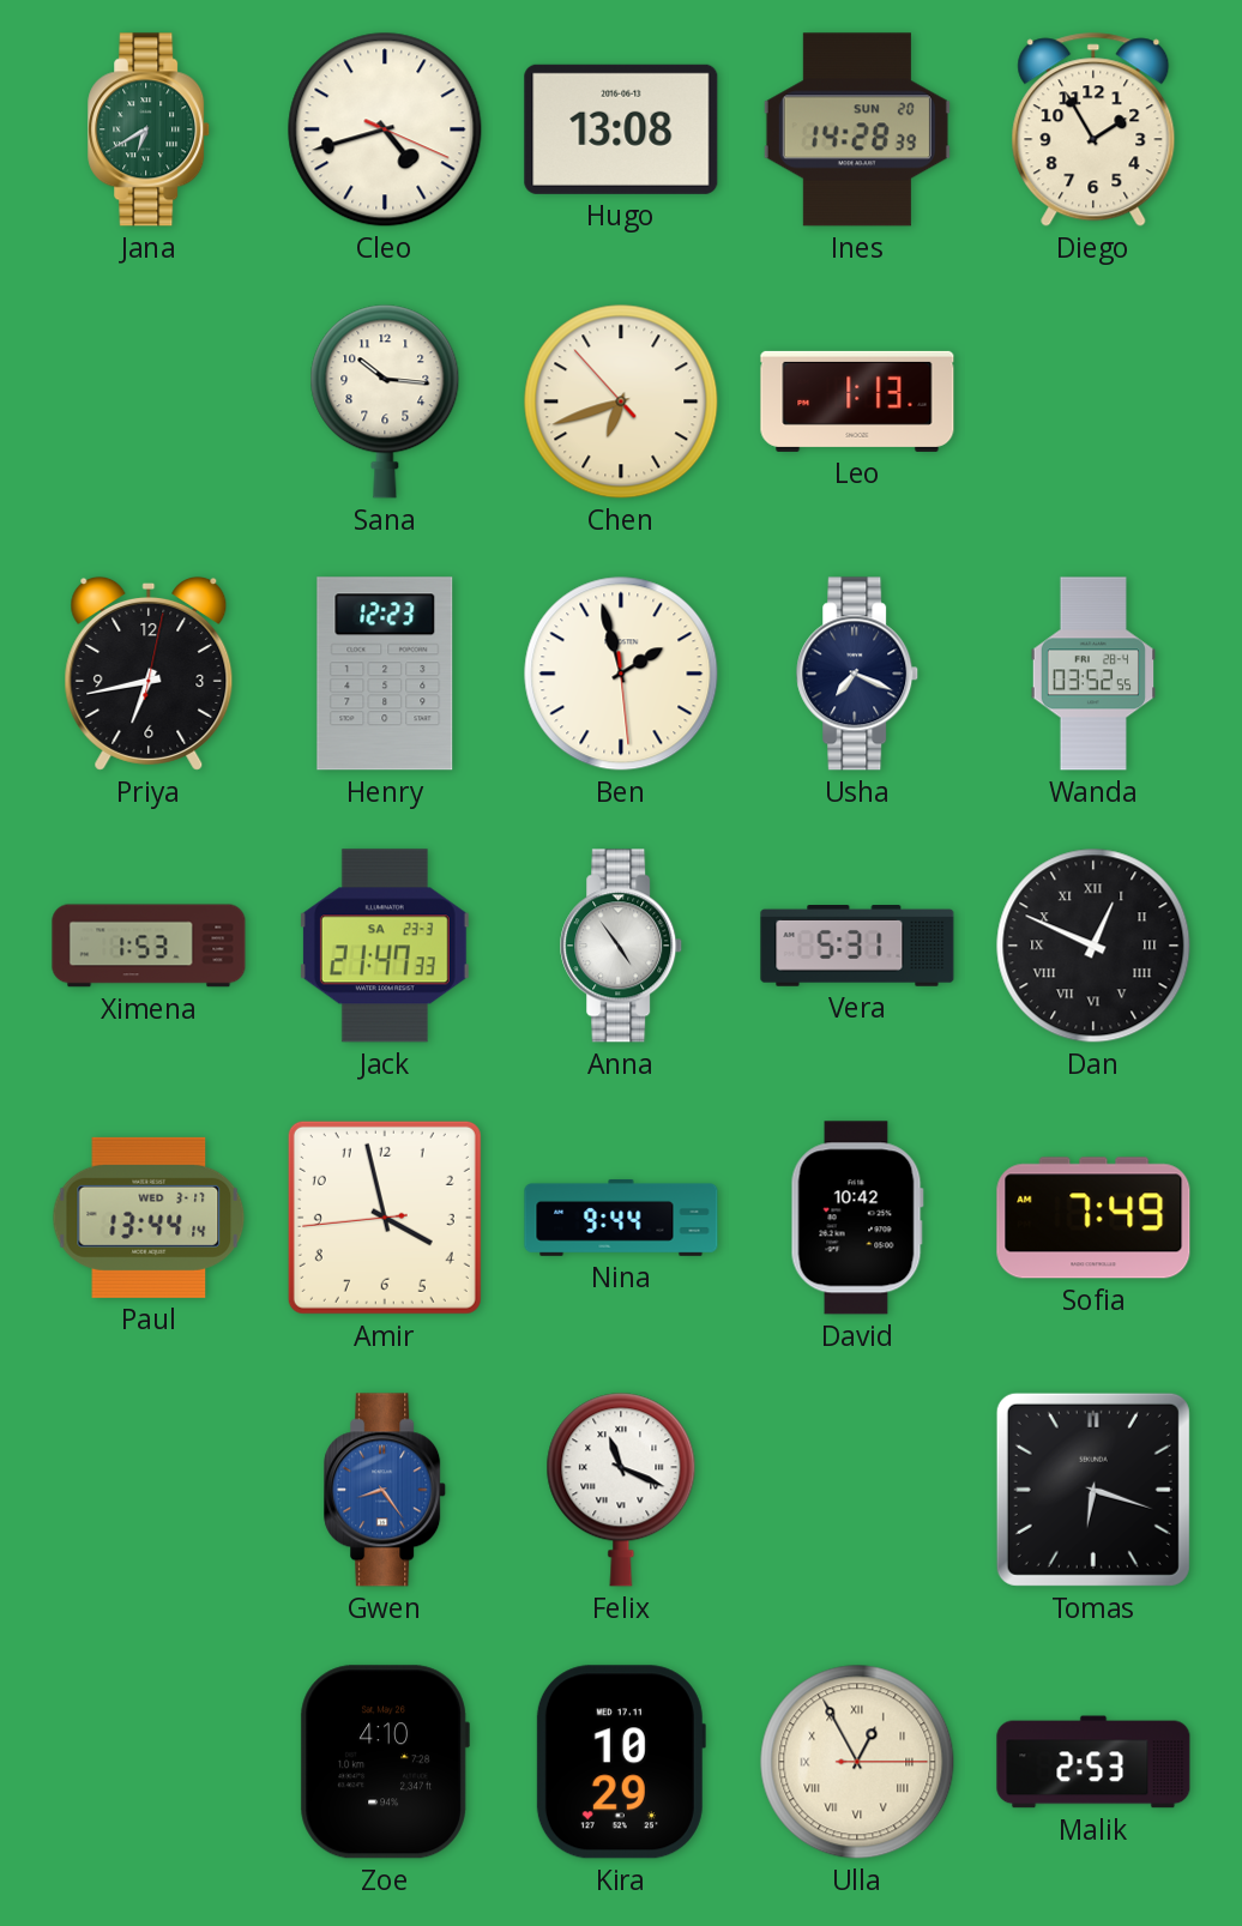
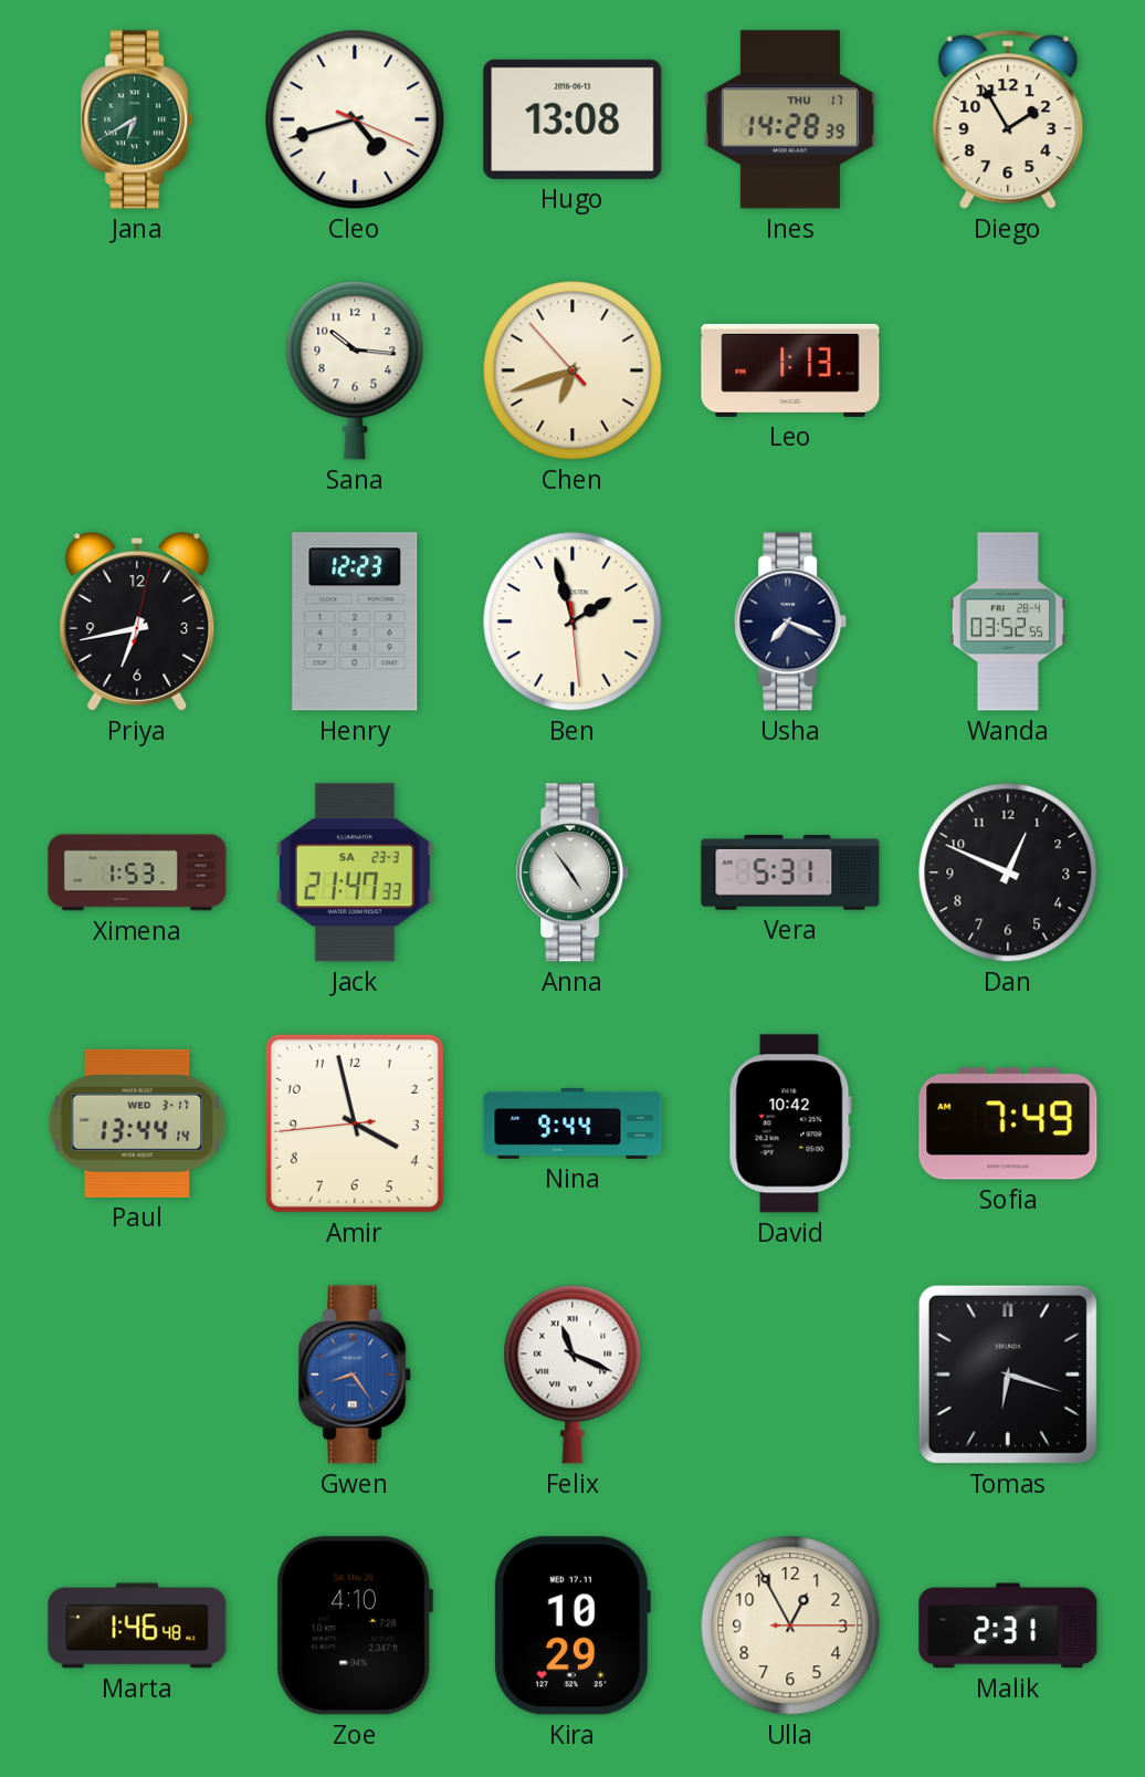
Ines date: SUN 20 -> THU 17 (790, 119)
Dan numerals: Roman -> Arabic (1008, 872)
Marta: none -> 1:46 (137, 1626)
Ulla numerals: Roman -> Arabic (790, 1626)
Malik: 2:53 -> 2:31 (1008, 1626)
